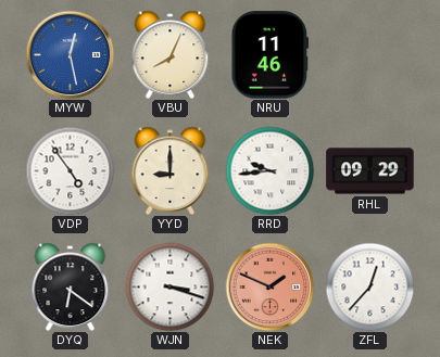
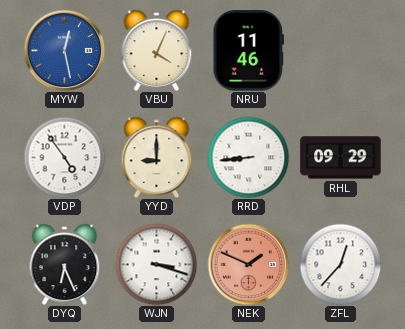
VBU: 8:04 -> 4:04 (157, 50)
RRD: 9:44 -> 8:44 (248, 157)
DYQ: 6:21 -> 6:26 (65, 264)
